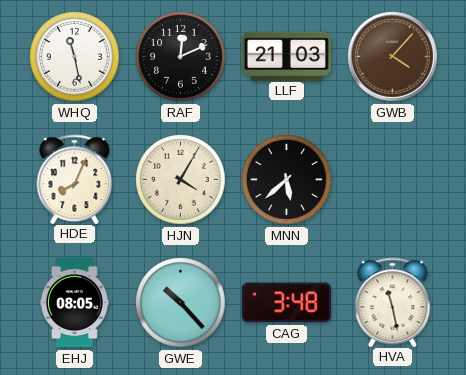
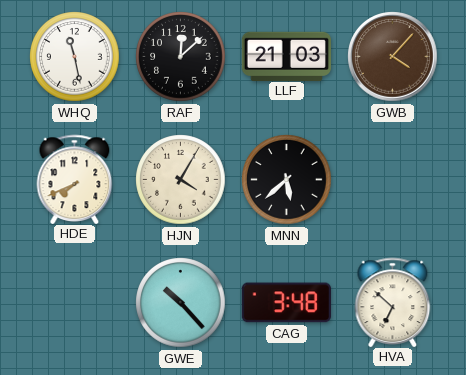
RAF: 12:11 -> 12:08 (181, 57)
HDE: 8:04 -> 7:41 (75, 179)
EHJ: 08:05 -> none (74, 303)
HVA: 11:28 -> 6:52 (393, 302)
